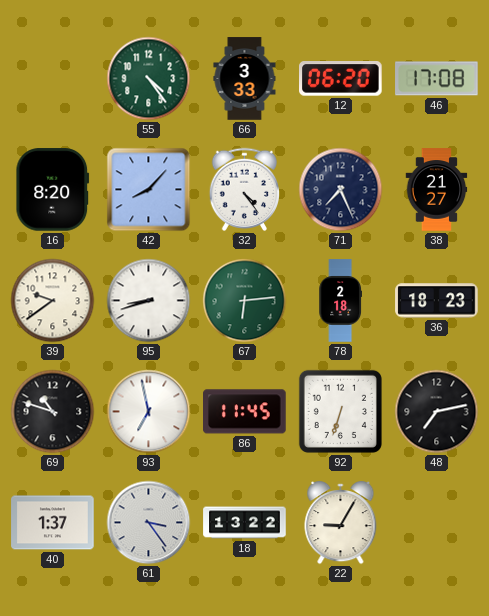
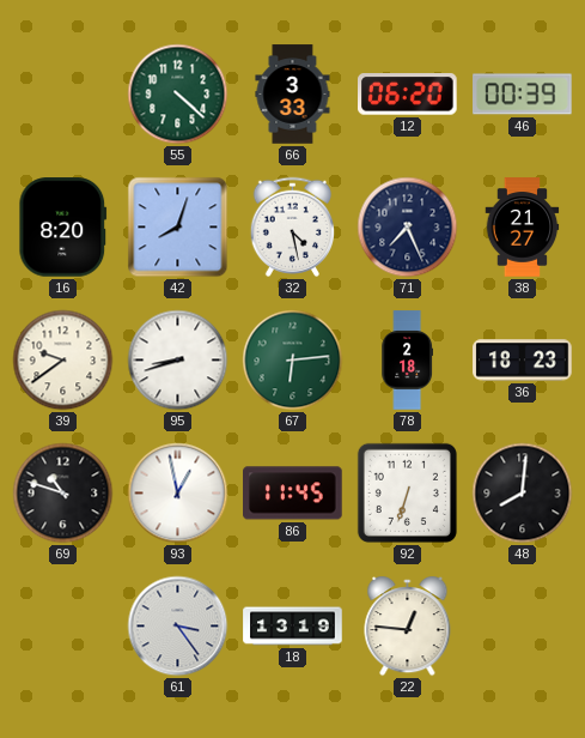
55: 4:24 -> 4:22 (178, 95)
46: 17:08 -> 00:39 (523, 95)
42: 8:07 -> 8:03 (178, 228)
32: 4:24 -> 4:28 (292, 226)
93: 6:58 -> 12:58 (178, 494)
48: 7:13 -> 8:01 (523, 494)
40: 1:37 -> none (53, 523)
18: 13:22 -> 13:19 (293, 627)
22: 9:05 -> 12:46 (408, 628)
